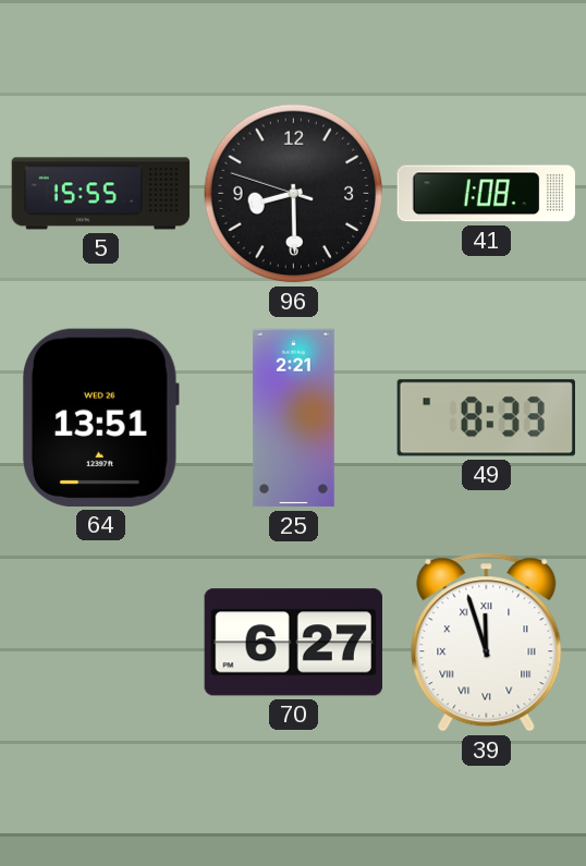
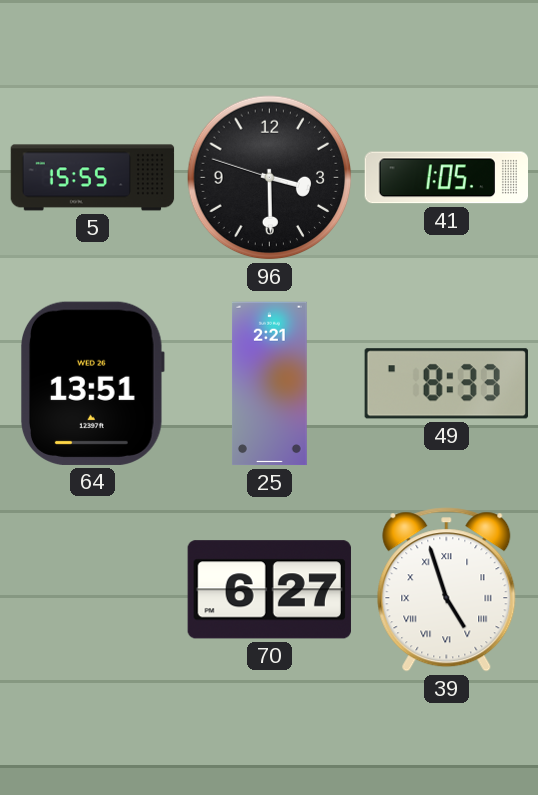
96: 8:29 -> 3:29 (270, 178)
41: 1:08 -> 1:05 (446, 178)
39: 11:57 -> 4:57 (447, 590)
